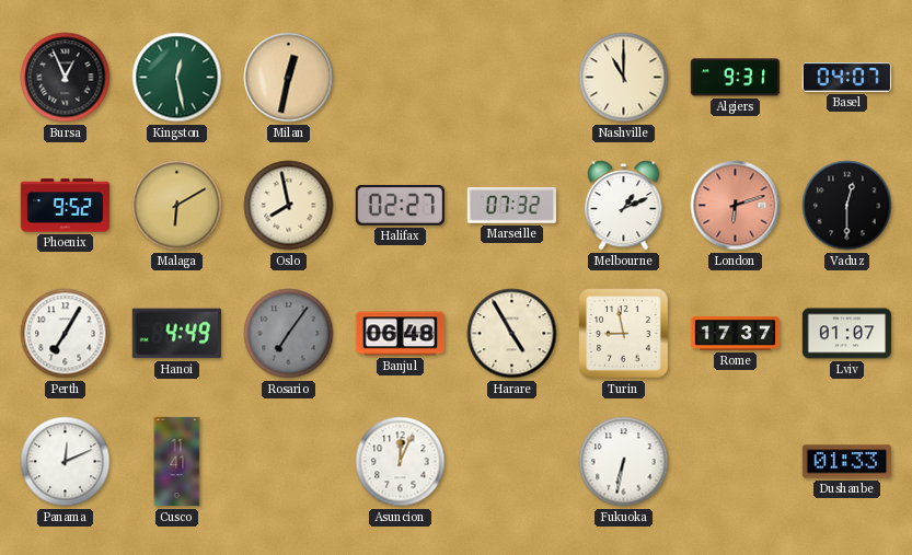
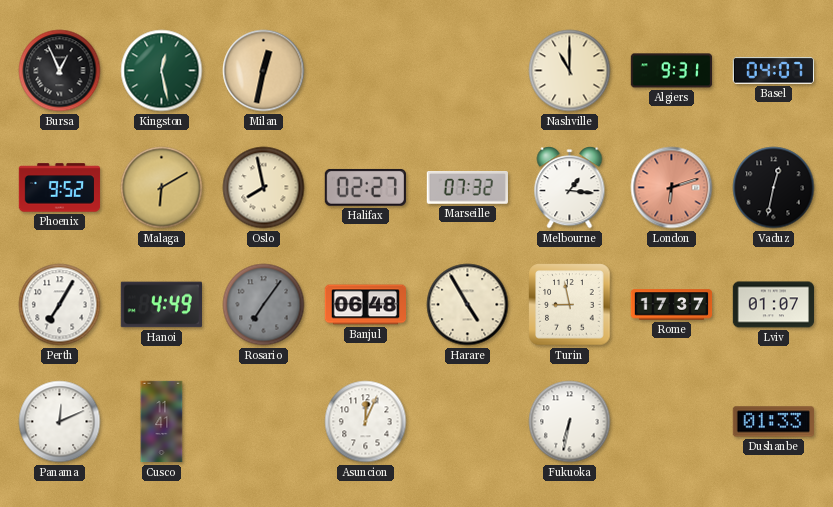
Melbourne: 1:11 -> 1:16 (570, 188)
Vaduz: 12:30 -> 12:32 (774, 188)
